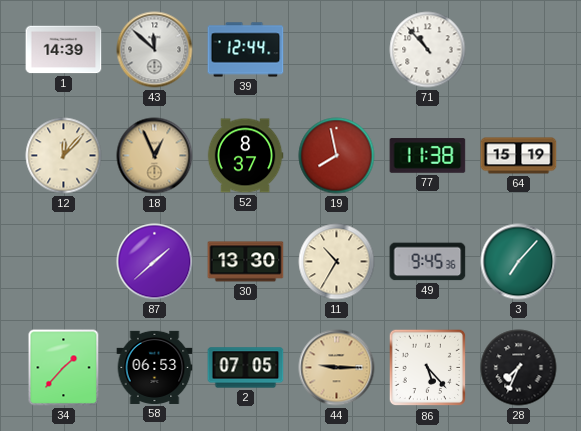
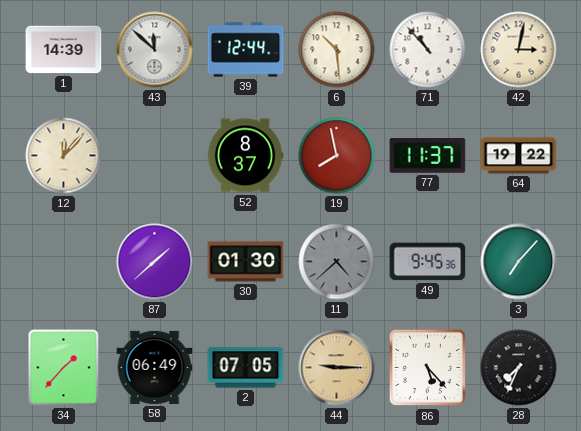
6: none -> 10:29 (337, 50)
42: none -> 3:02 (519, 50)
18: 12:56 -> none (155, 156)
77: 11:38 -> 11:37 (428, 156)
64: 15:19 -> 19:22 (519, 156)
30: 13:30 -> 01:30 (246, 262)
11: 10:35 -> 4:38 (337, 262)
11 dial: cream -> grey (337, 262)
58: 06:53 -> 06:49 (155, 367)
